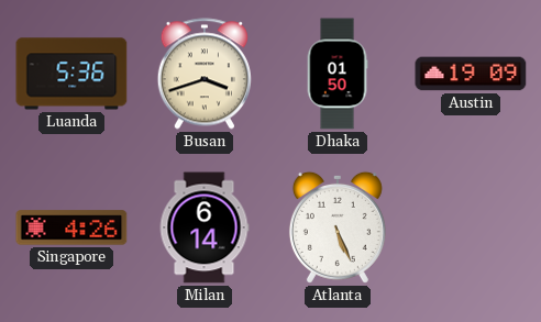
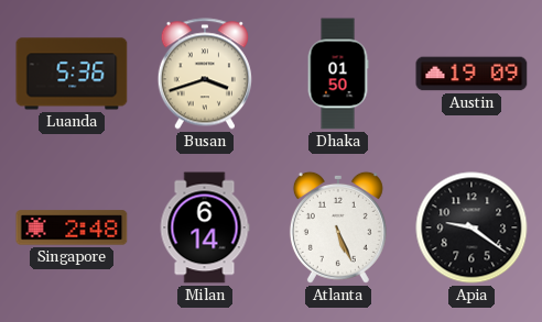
Singapore: 4:26 -> 2:48 (72, 227)
Apia: none -> 9:21 (471, 227)
